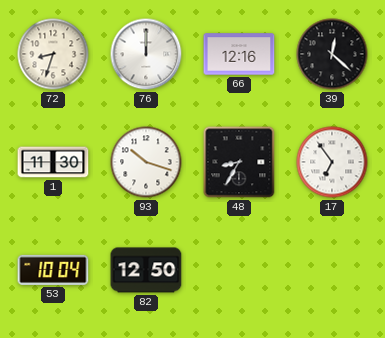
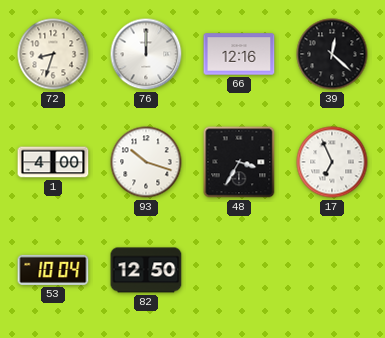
1: 11:30 -> 4:00 (53, 162)
48: 8:35 -> 3:35 (239, 162)
17: 6:54 -> 6:56 (332, 162)
